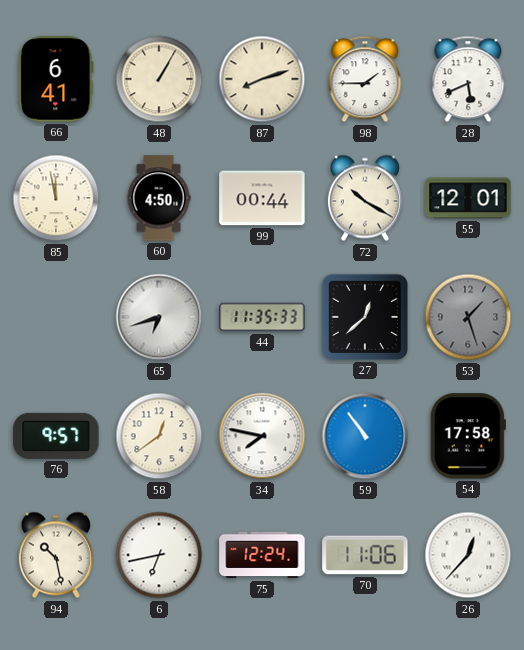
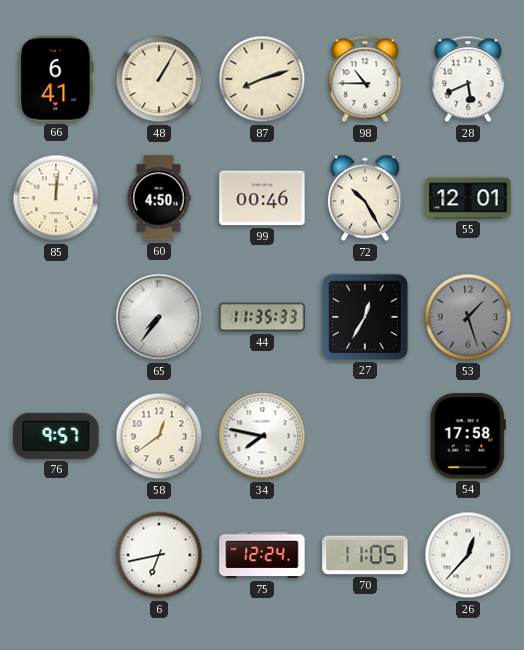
98: 1:45 -> 10:45 (365, 79)
85: 11:58 -> 12:01 (56, 198)
99: 00:44 -> 00:46 (262, 198)
72: 10:20 -> 10:25 (365, 198)
65: 6:42 -> 7:36 (159, 317)
27: 12:38 -> 12:35 (365, 317)
59: 10:54 -> none (365, 436)
94: 10:28 -> none (56, 555)
70: 11:06 -> 11:05 (365, 555)
